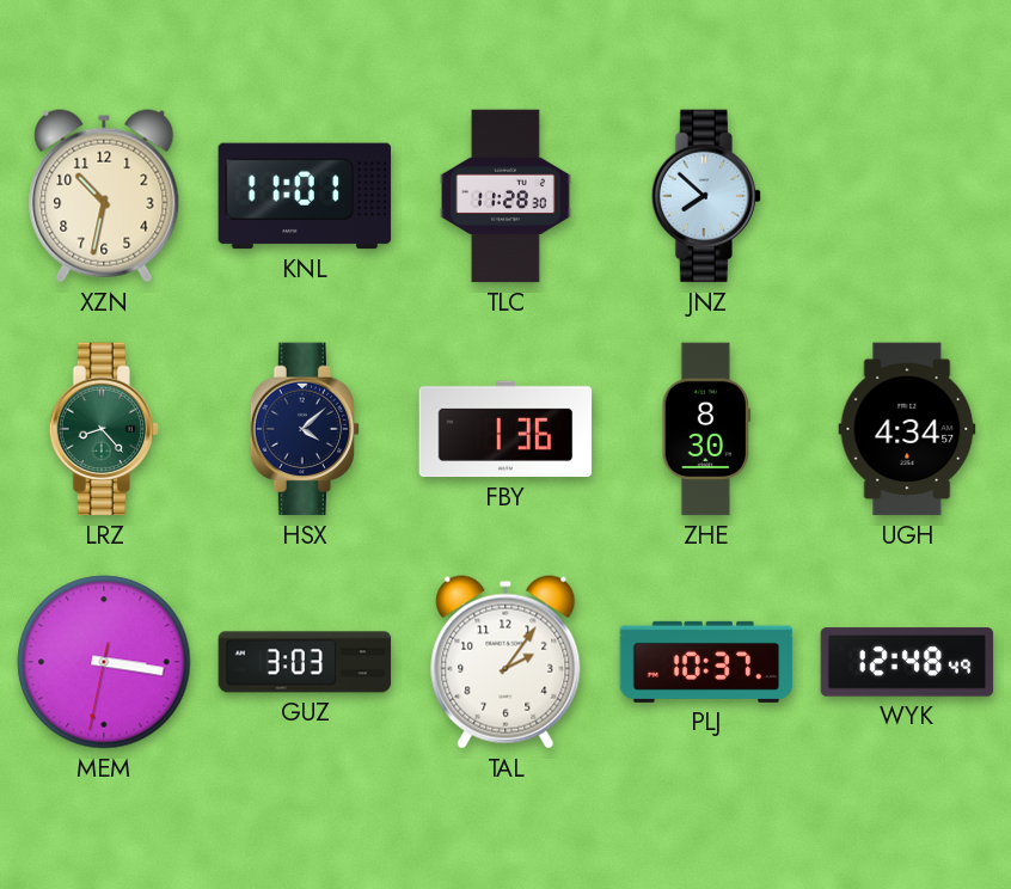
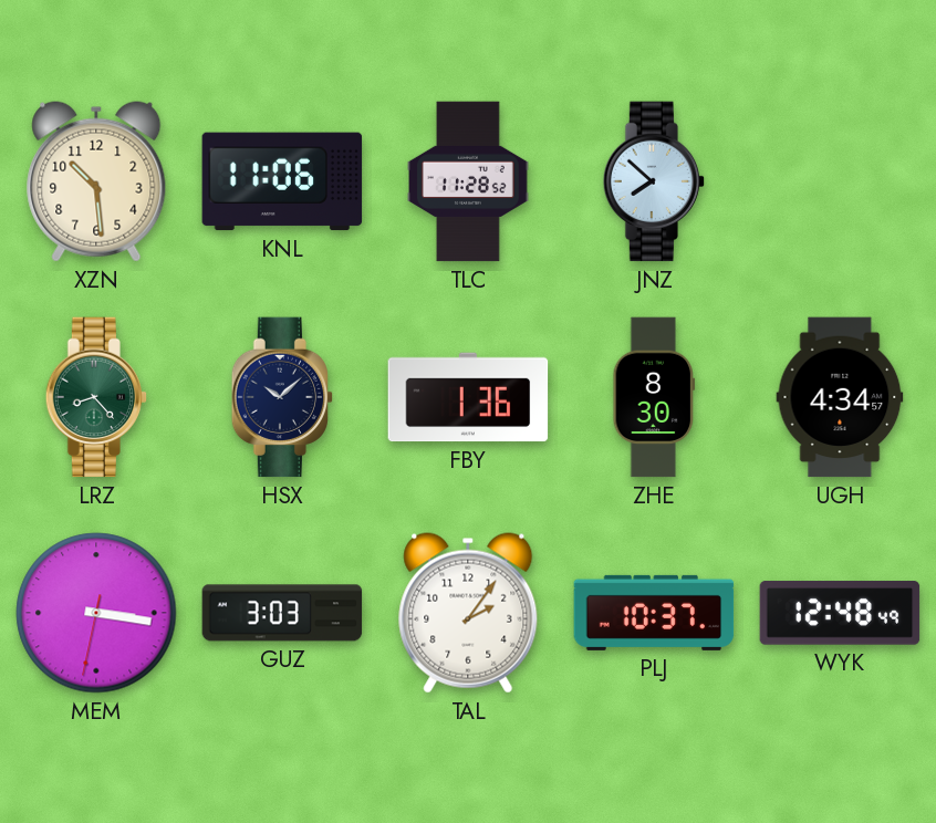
XZN: 10:32 -> 10:29 (96, 181)
KNL: 11:01 -> 11:06 (282, 181)
TLC: 11:28:30 -> 11:28:52 (468, 181)
HSX: 4:08 -> 10:08 (282, 397)
